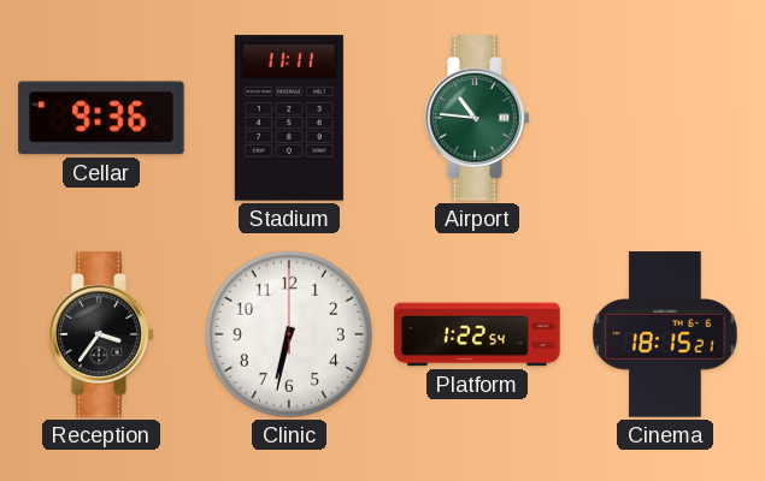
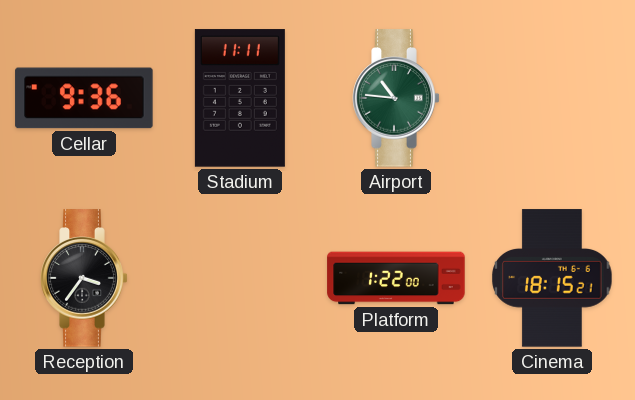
Clinic: 6:32 -> none (289, 334)
Platform: 1:22:54 -> 1:22:00 (396, 278)
